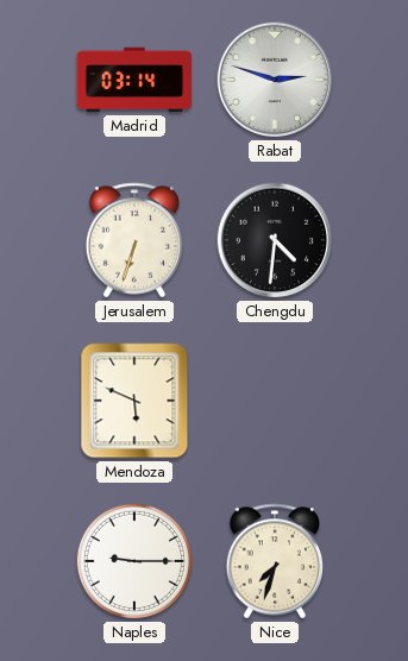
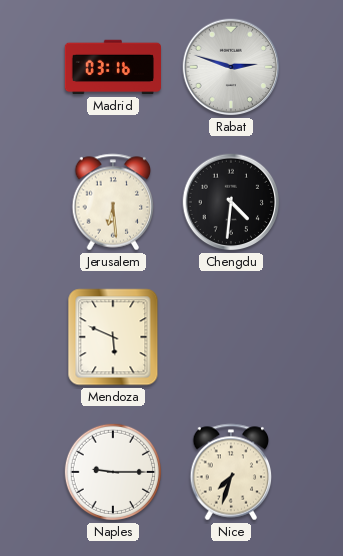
Madrid: 03:14 -> 03:16 (112, 67)
Jerusalem: 6:33 -> 6:29 (113, 202)
